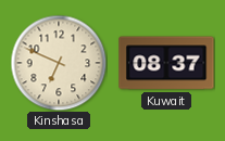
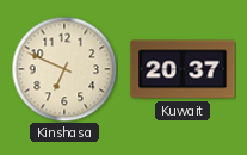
Kuwait: 08:37 -> 20:37 (183, 69)
